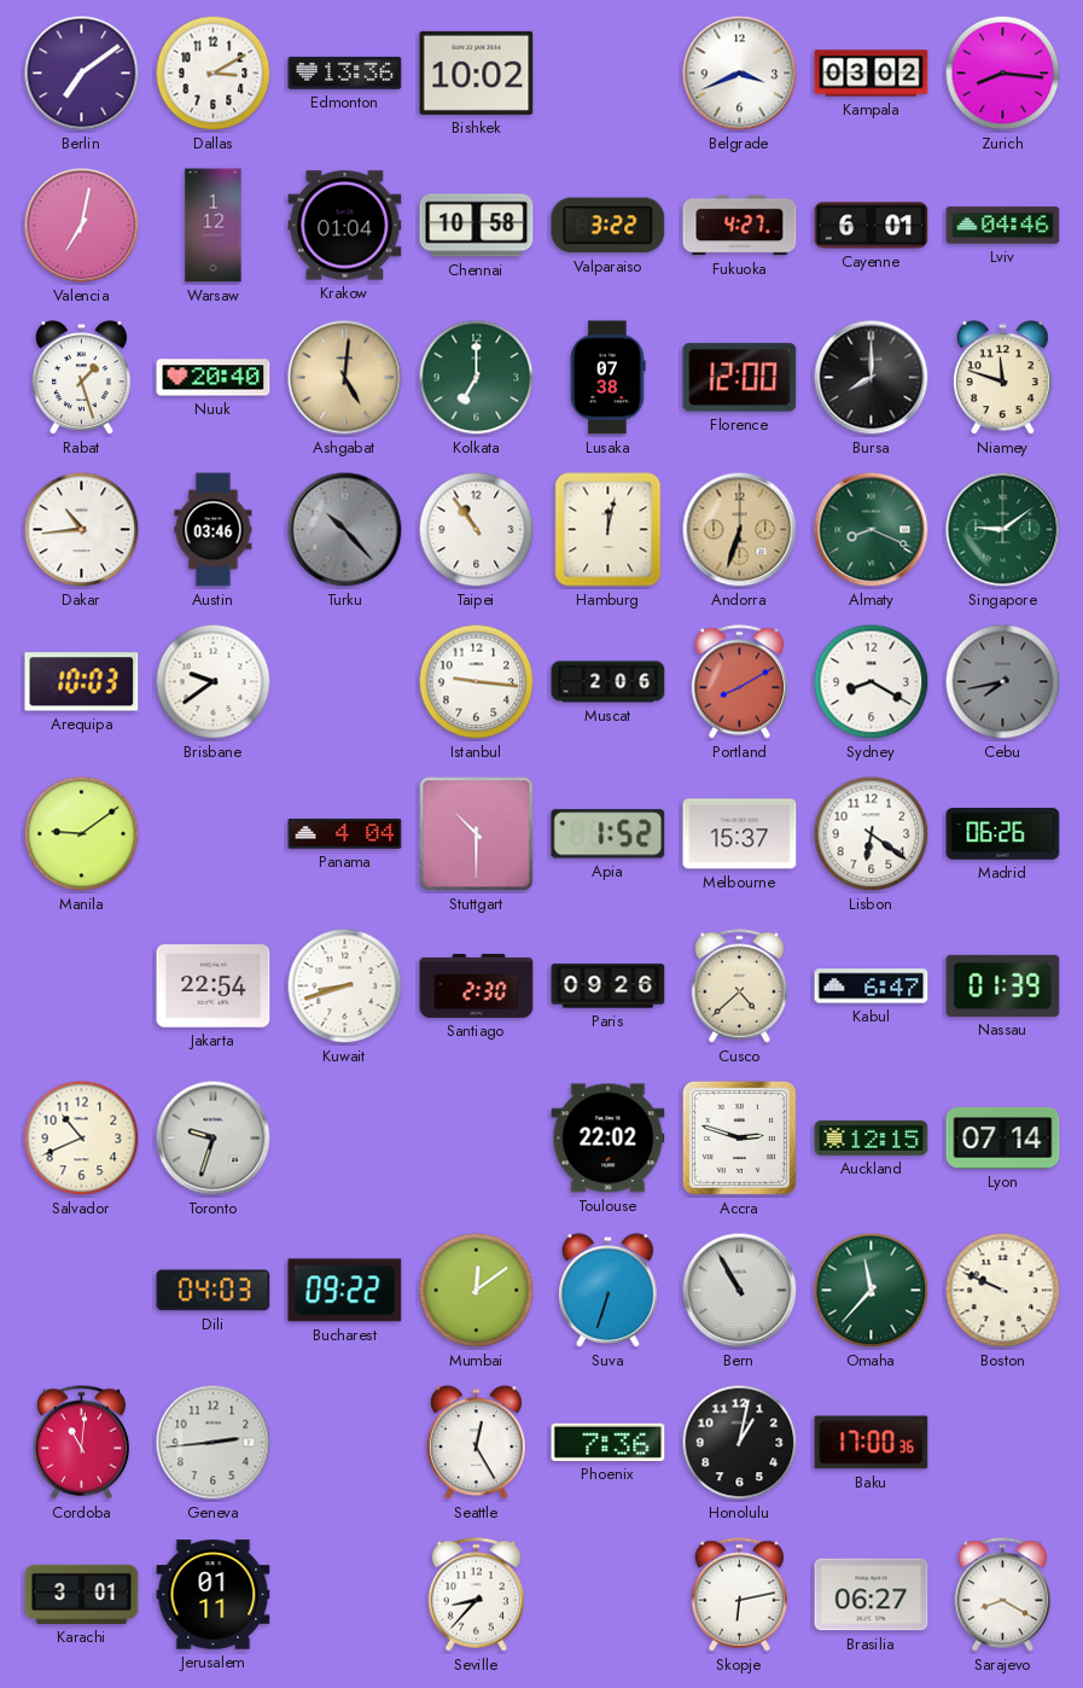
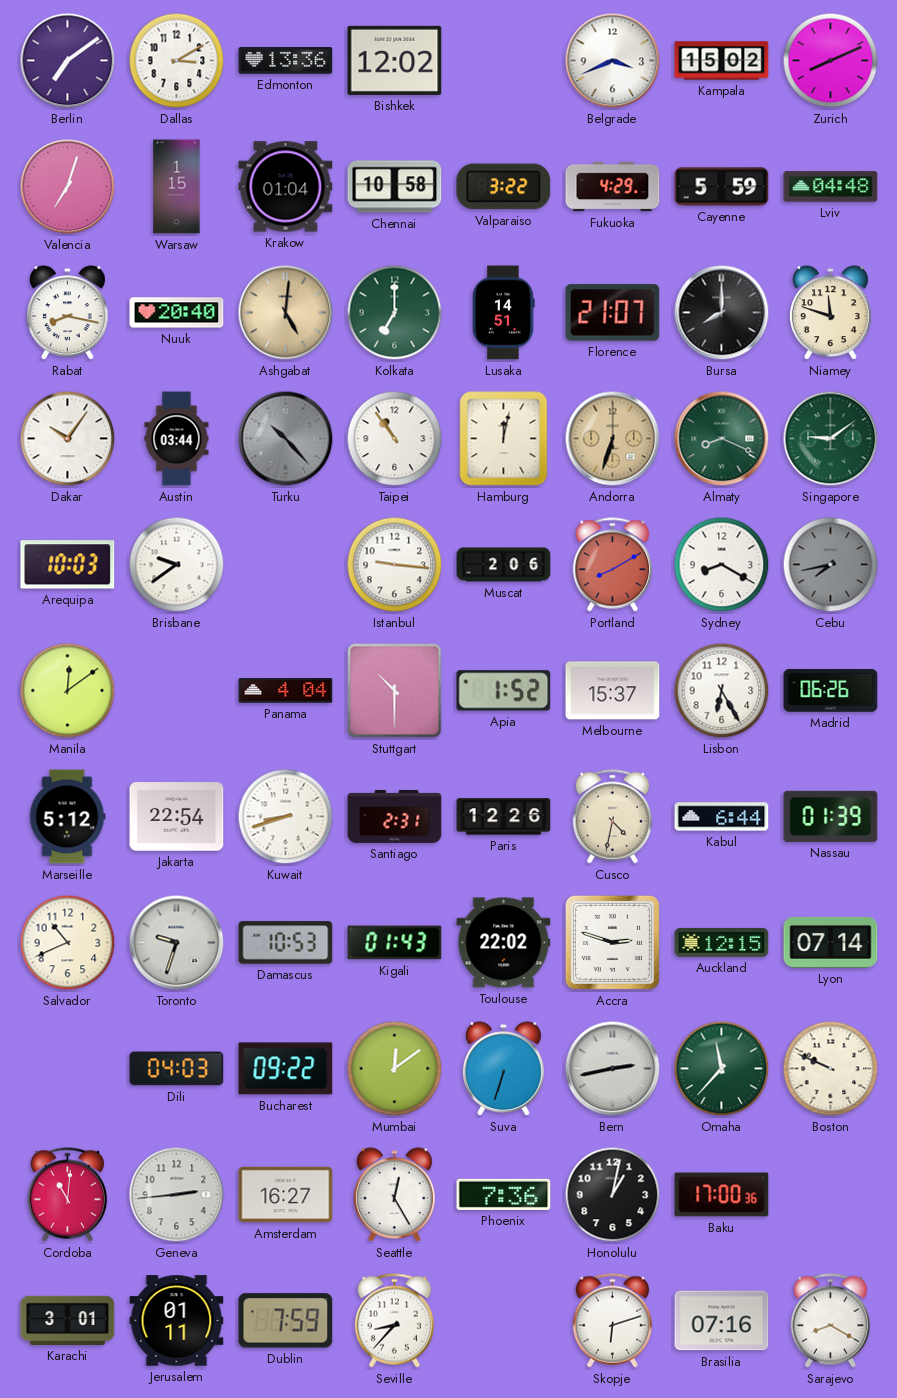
Bishkek: 10:02 -> 12:02 (395, 60)
Kampala: 03:02 -> 15:02 (722, 61)
Zurich: 8:16 -> 8:11 (831, 61)
Valencia: 7:02 -> 7:03 (68, 187)
Warsaw: 1:12 -> 1:15 (177, 187)
Fukuoka: 4:27 -> 4:29 (613, 187)
Cayenne: 6:01 -> 5:59 (722, 187)
Lviv: 04:46 -> 04:48 (831, 187)
Rabat: 1:27 -> 8:17 (67, 313)
Lusaka: 07:38 -> 14:51 (504, 313)
Florence: 12:00 -> 21:07 (613, 313)
Dakar: 10:44 -> 10:06 (68, 439)
Austin: 03:46 -> 03:44 (177, 439)
Manila: 9:09 -> 12:09 (68, 691)
Lisbon: 6:21 -> 6:25 (722, 691)
Marseille: none -> 5:12 (68, 817)
Santiago: 2:30 -> 2:31 (395, 816)
Paris: 09:26 -> 12:26 (504, 817)
Cusco: 4:38 -> 4:32 (612, 817)
Kabul: 6:47 -> 6:44 (722, 817)
Damascus: none -> 10:53 (286, 943)
Kigali: none -> 01:43 (395, 943)
Bern: 10:55 -> 2:43 (613, 1069)
Amsterdam: none -> 16:27 (286, 1195)
Dublin: none -> 7:59 (286, 1321)
Skopje: 6:13 -> 6:12 (612, 1321)
Brasilia: 06:27 -> 07:16 (722, 1321)
